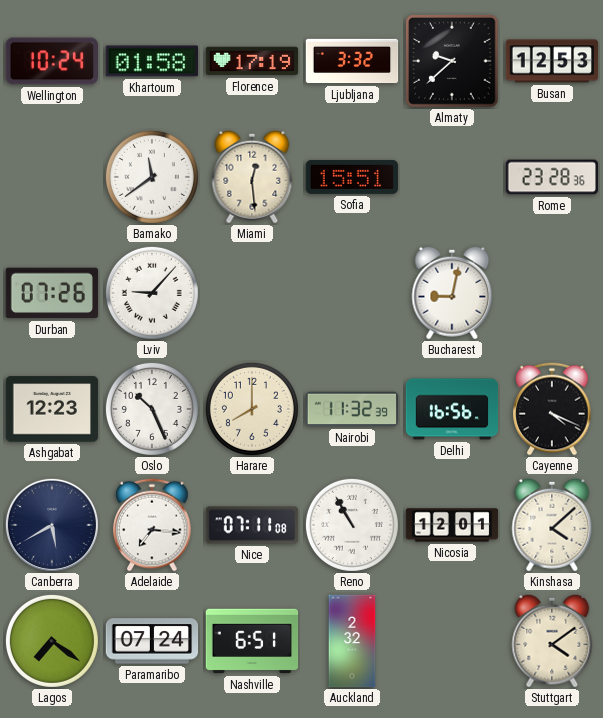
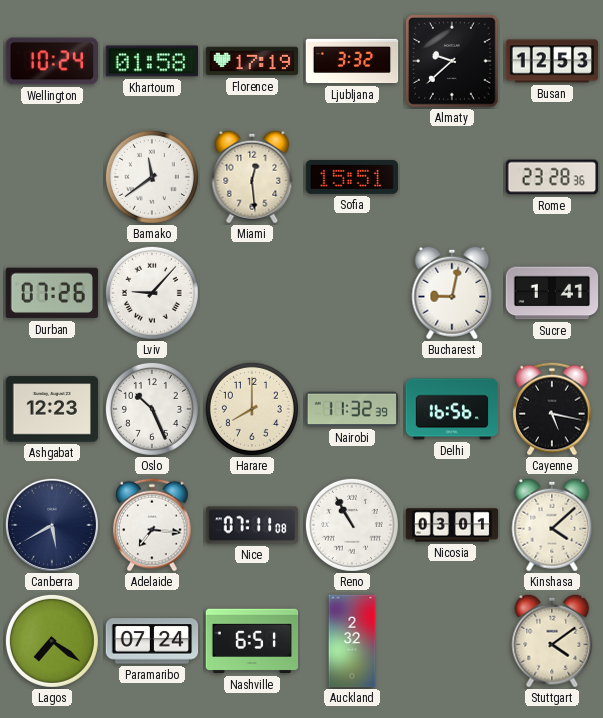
Sucre: none -> 1:41 (552, 293)
Cayenne: 4:19 -> 5:17 (552, 409)
Nicosia: 12:01 -> 03:01 (452, 525)
